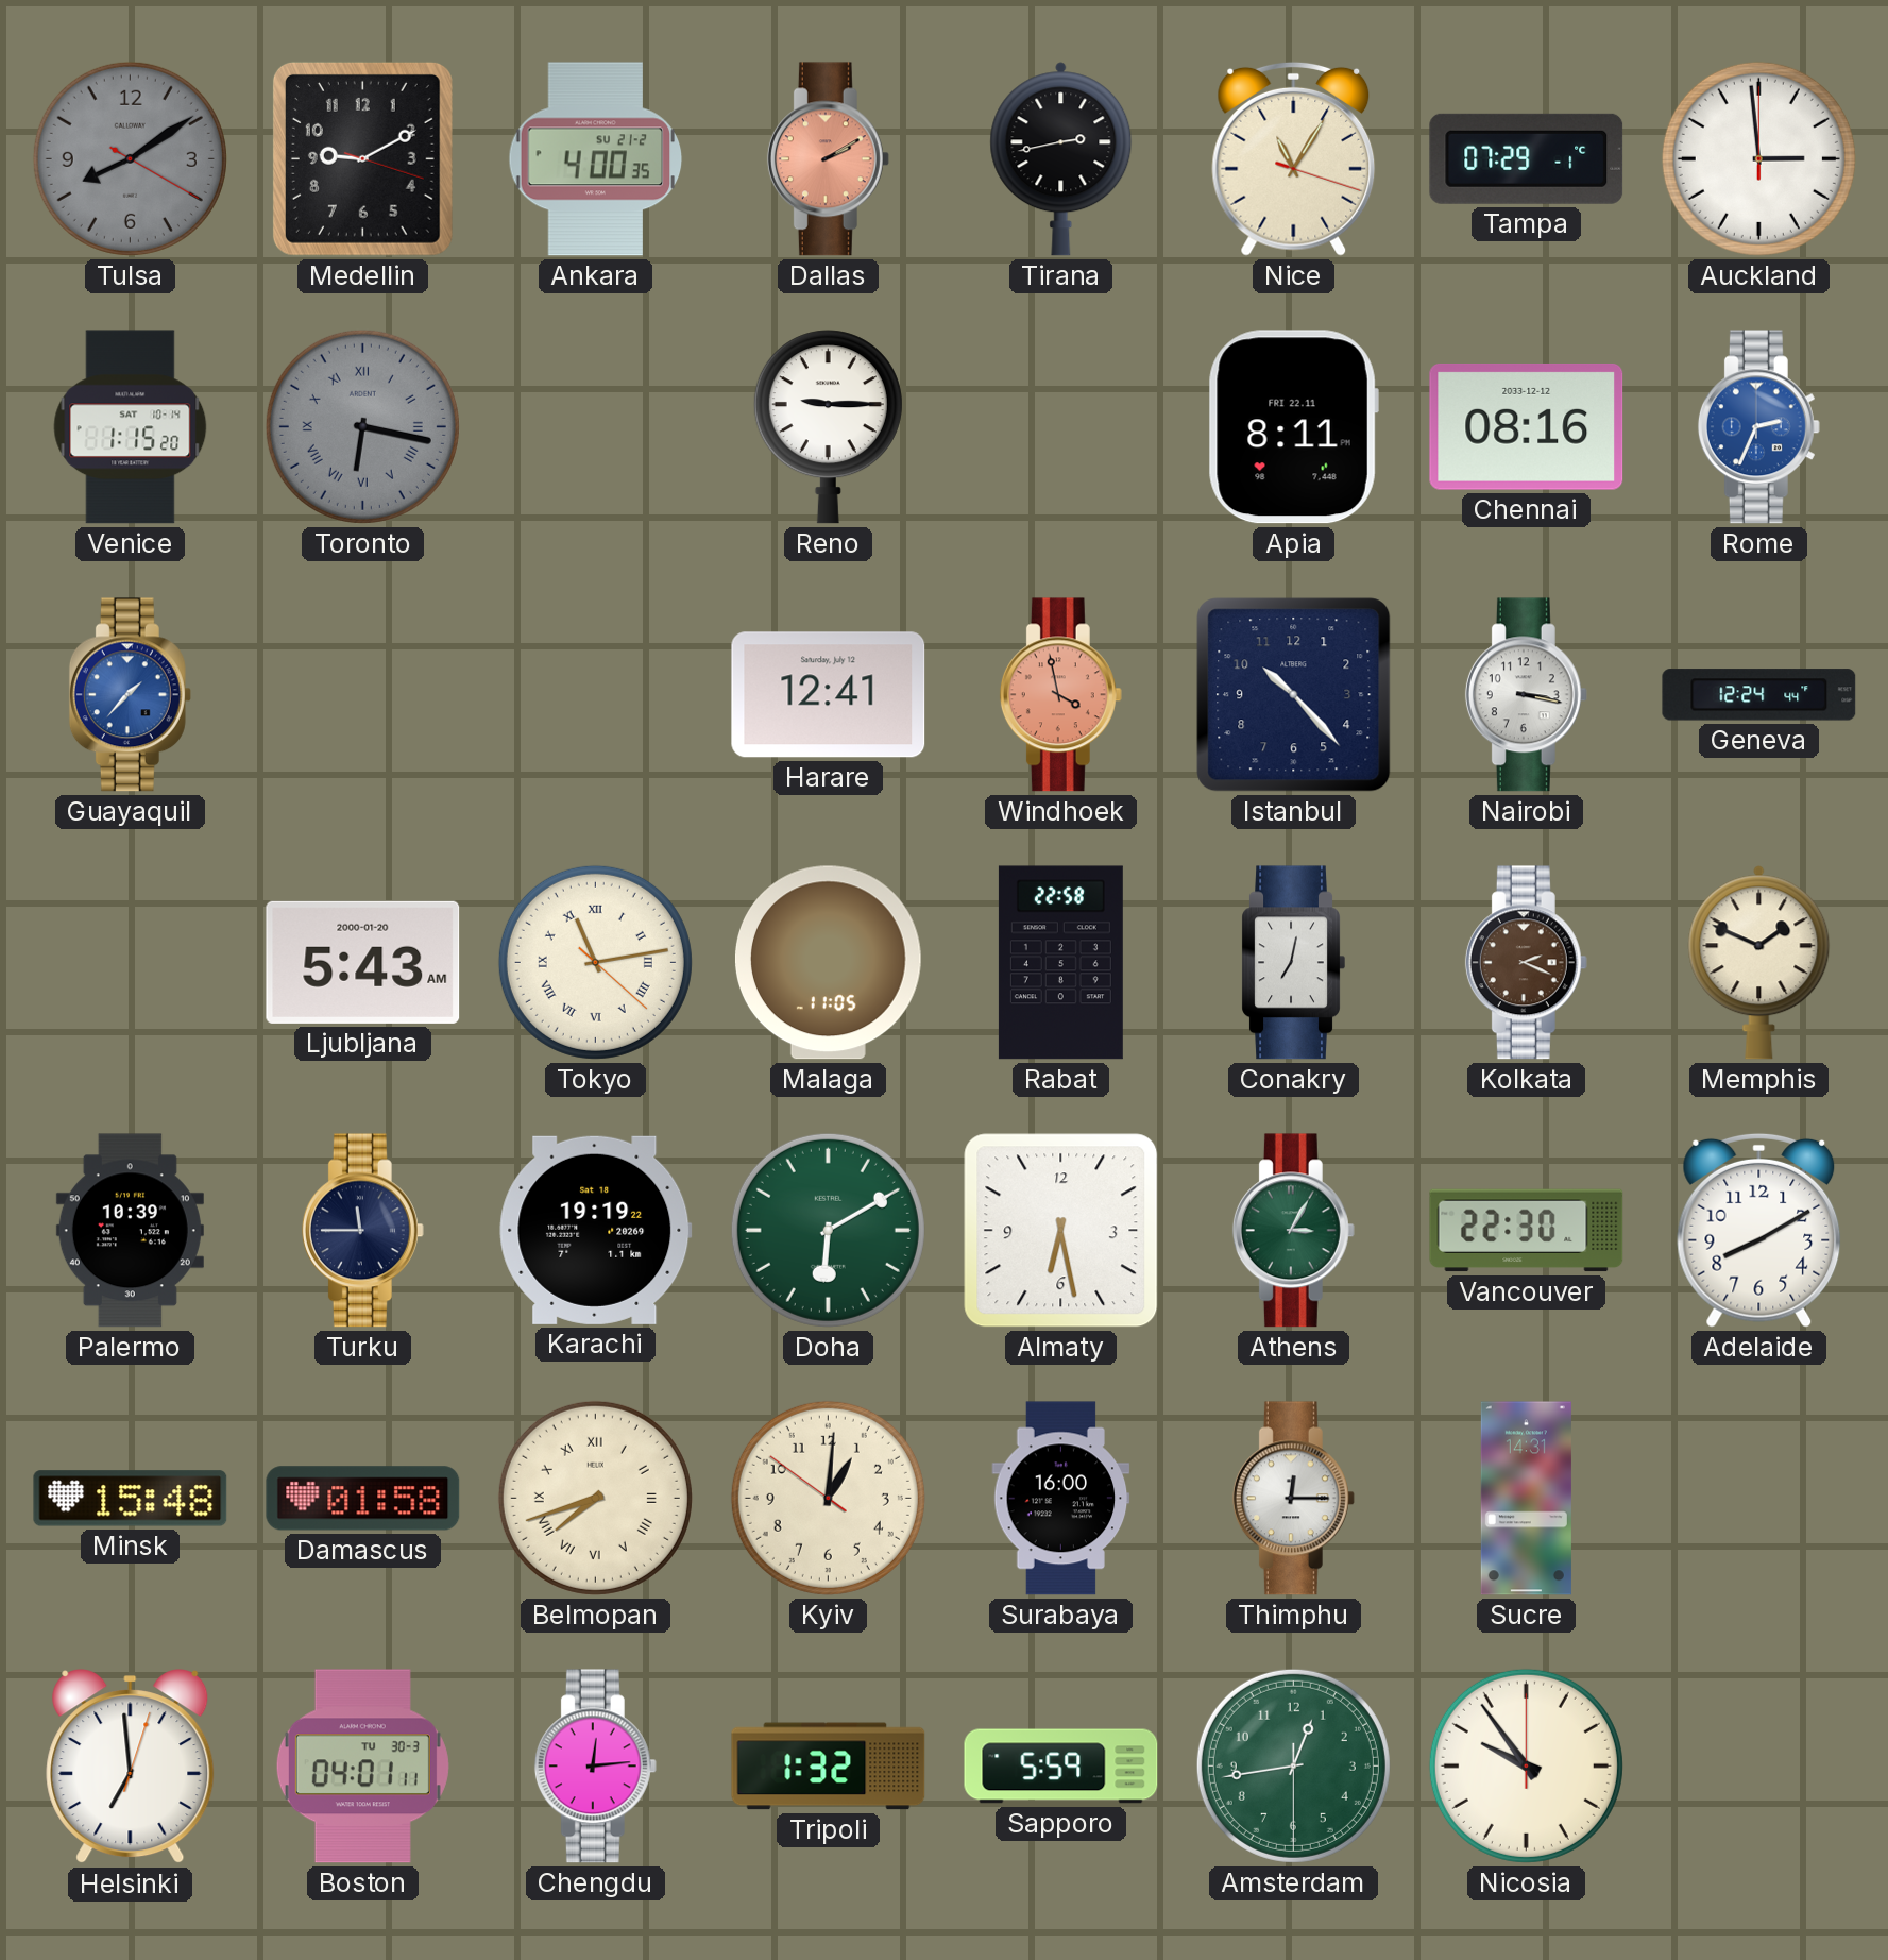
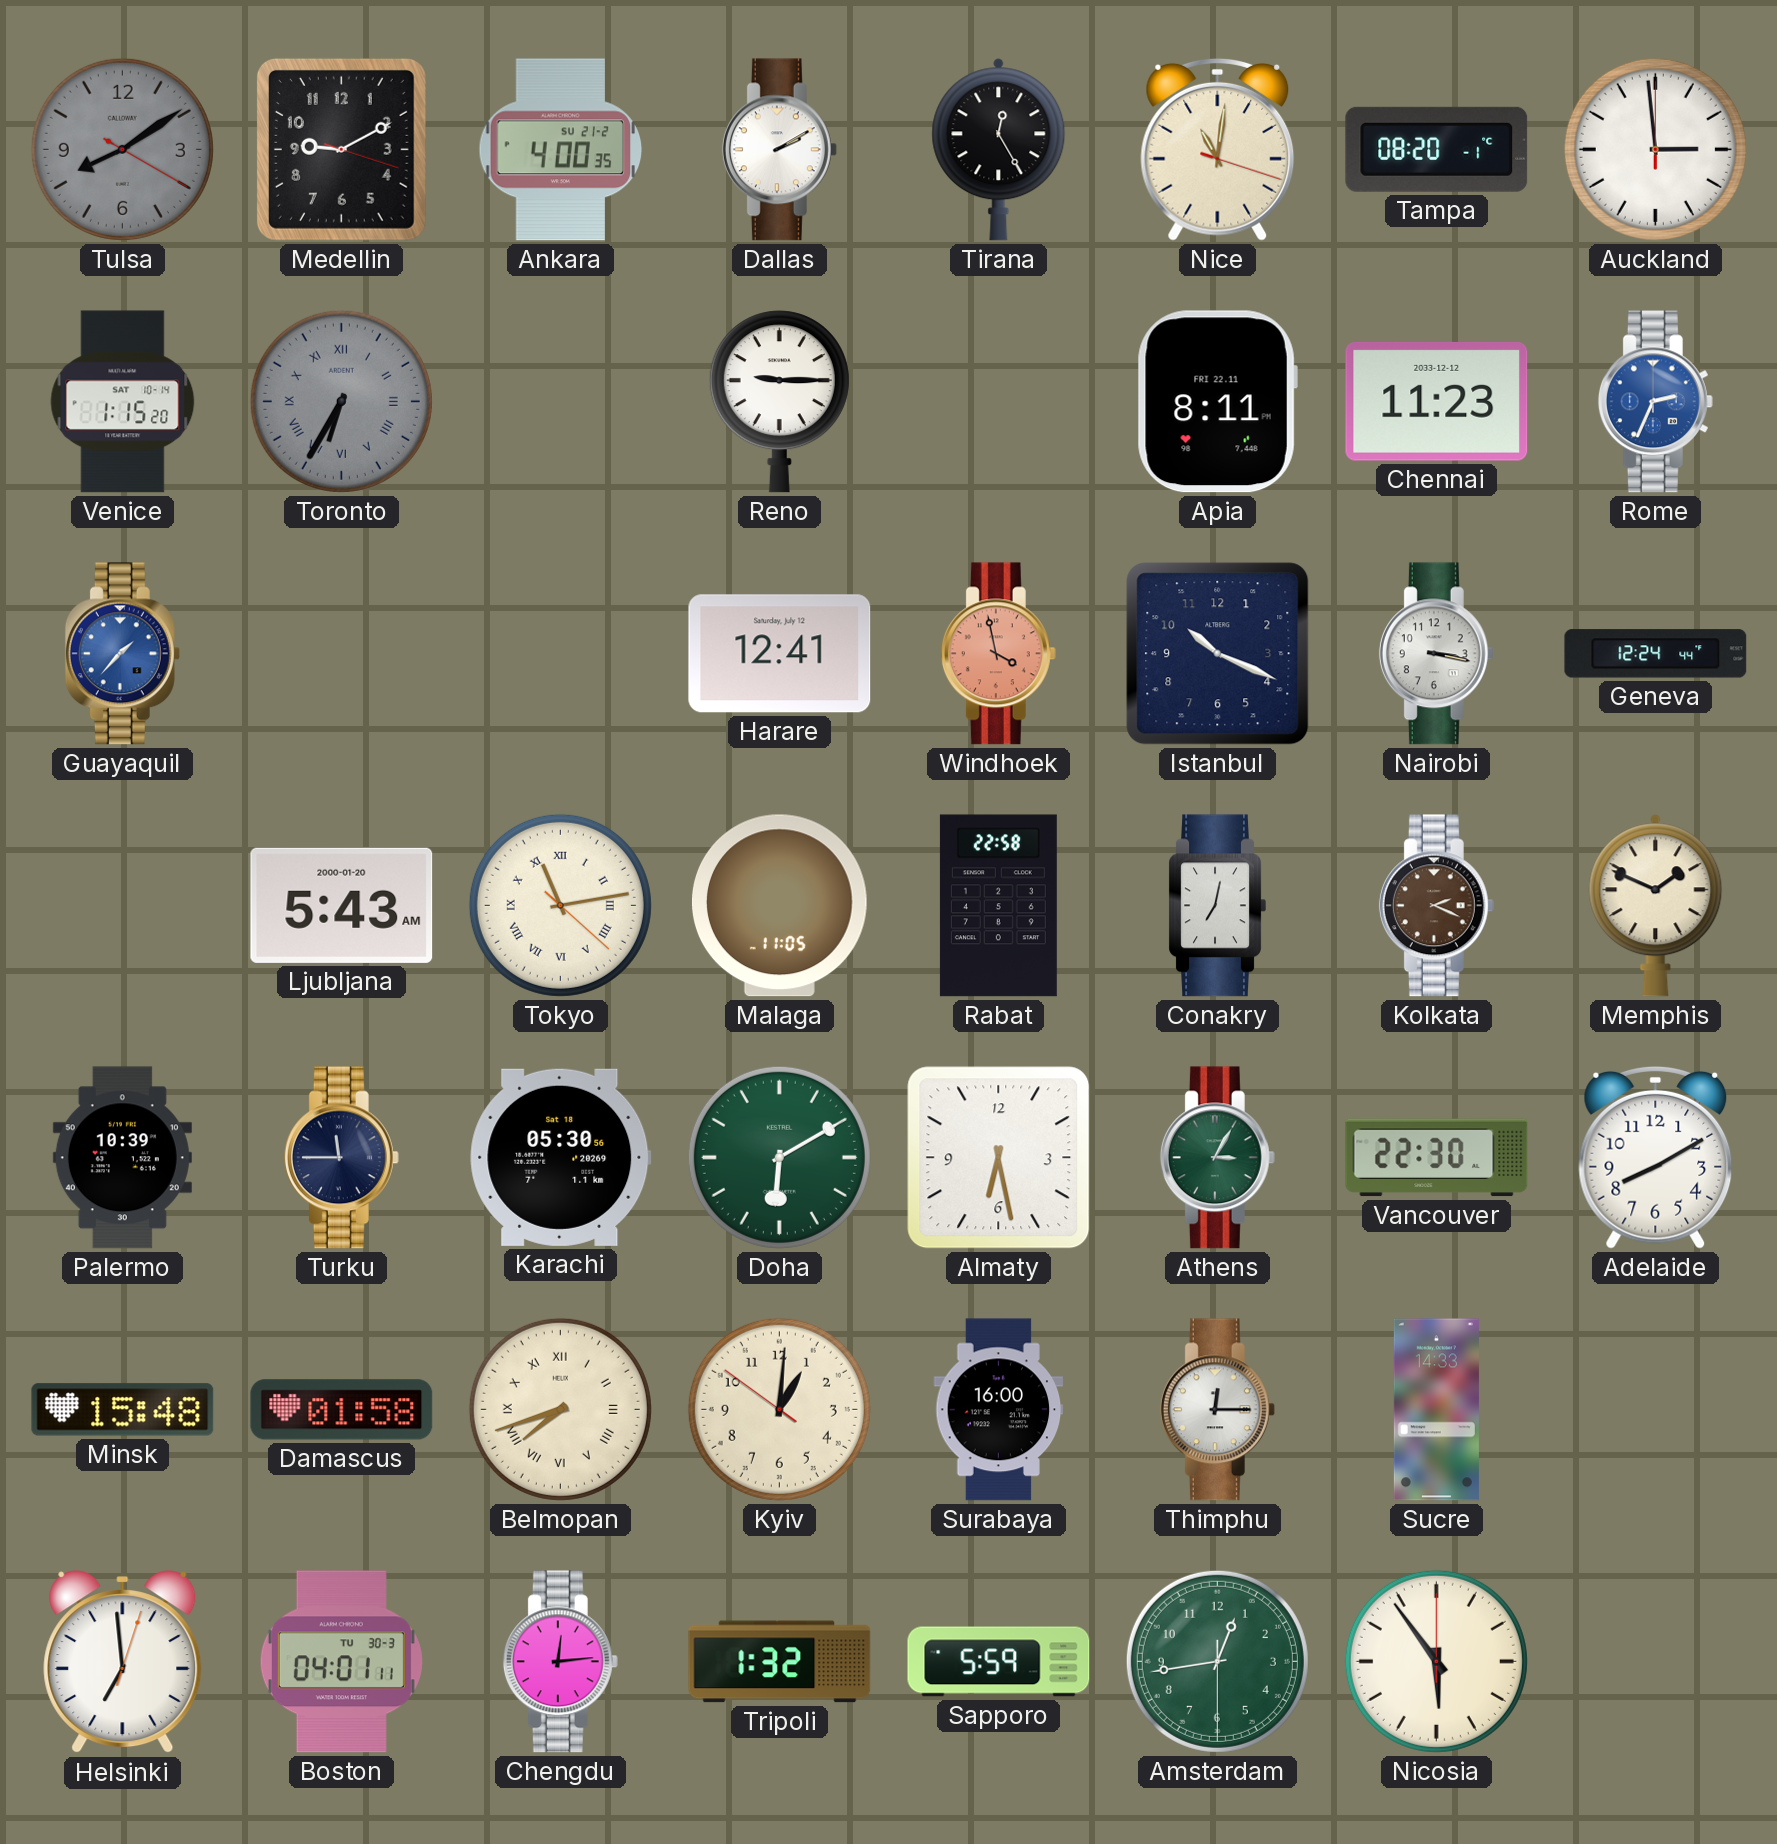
Dallas dial: salmon -> white (779, 150)
Tirana: 2:43 -> 12:25 (999, 150)
Nice: 11:05 -> 11:01 (1218, 149)
Tampa: 07:29 -> 08:20 (1437, 149)
Toronto: 6:17 -> 6:35 (341, 401)
Chennai: 08:16 -> 11:23 (1437, 401)
Istanbul: 10:23 -> 10:19 (1218, 654)
Karachi: 19:19 -> 05:30 (561, 1157)
Sucre: 14:31 -> 14:33 (1436, 1410)
Nicosia: 9:54 -> 5:54 (1436, 1661)
